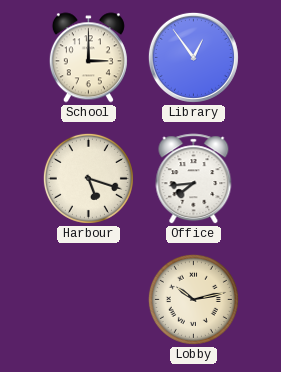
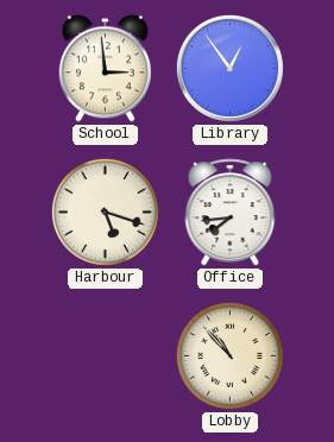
School: 3:00 -> 2:59 (105, 69)
Lobby: 10:13 -> 10:53 (229, 355)
